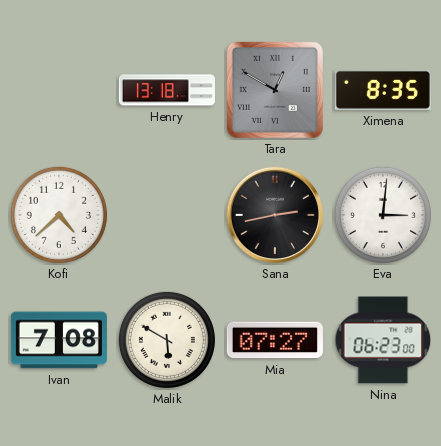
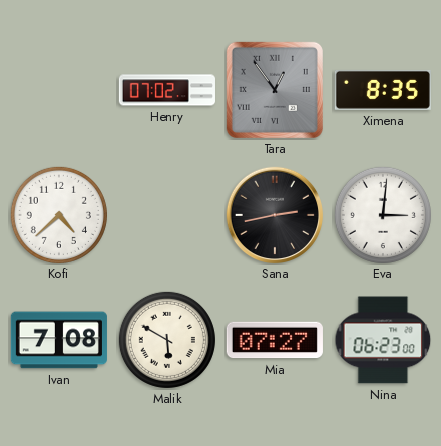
Henry: 13:18 -> 07:02 (167, 90)
Tara: 12:50 -> 12:54 (275, 90)
